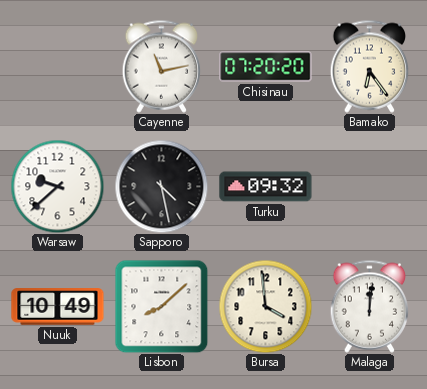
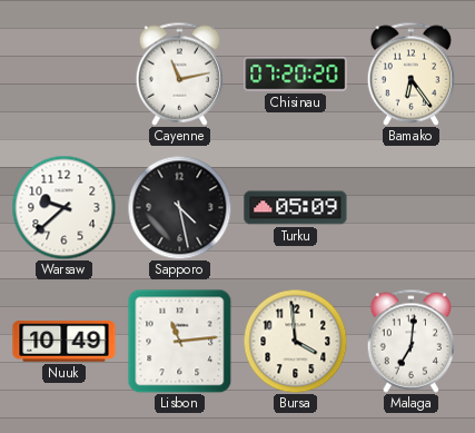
Turku: 09:32 -> 05:09 (296, 208)
Lisbon: 8:08 -> 11:14 (179, 341)
Malaga: 12:01 -> 7:01 (412, 341)
